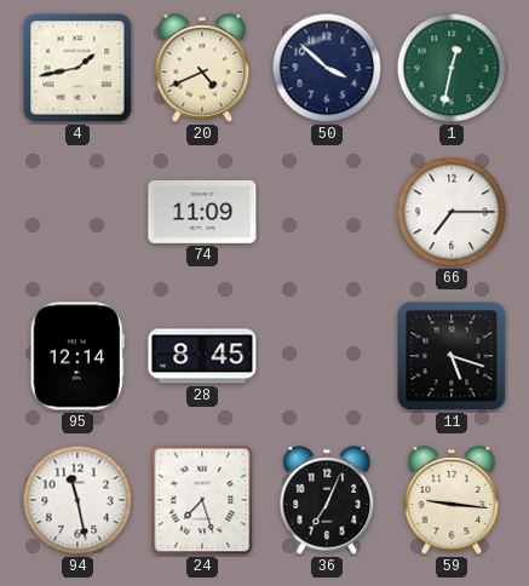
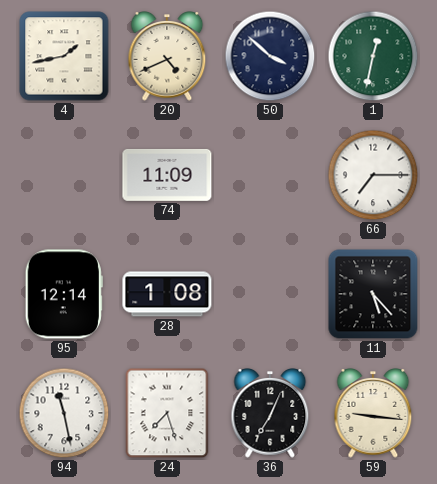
28: 8:45 -> 1:08 (167, 294)
11: 5:18 -> 5:23 (373, 294)
